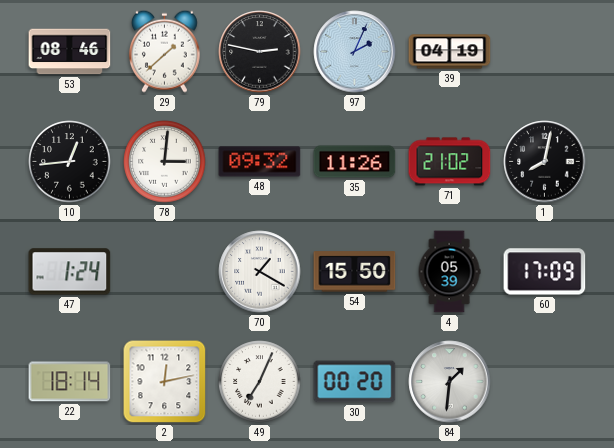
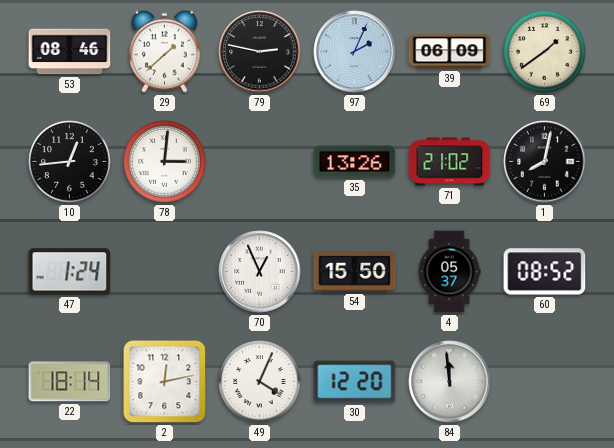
39: 04:19 -> 06:09 (450, 52)
69: none -> 1:39 (545, 52)
48: 09:32 -> none (260, 162)
35: 11:26 -> 13:26 (355, 162)
70: 1:20 -> 12:56 (260, 272)
4: 05:39 -> 05:37 (449, 272)
60: 17:09 -> 08:52 (545, 272)
49: 7:04 -> 4:04 (260, 382)
30: 00:20 -> 12:20 (355, 382)
84: 1:31 -> 11:59 (450, 382)
